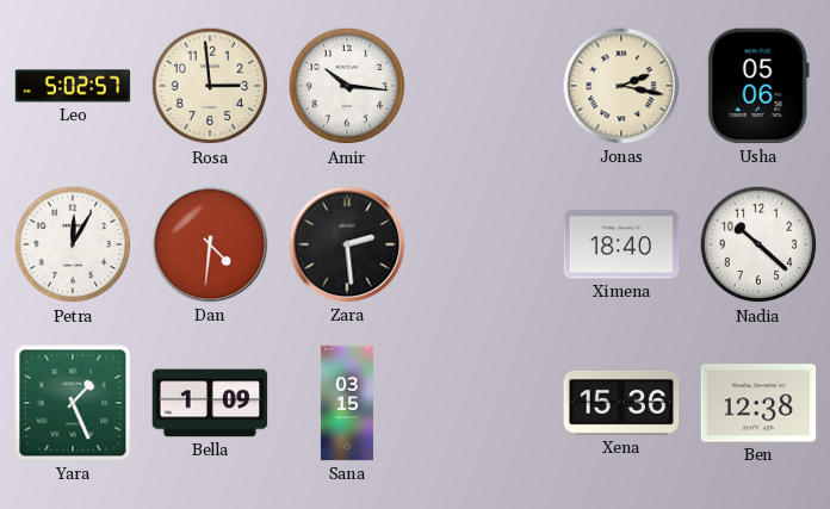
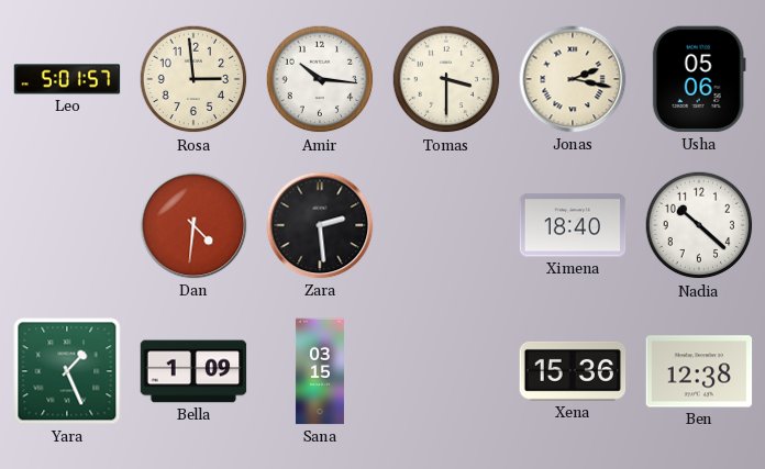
Leo: 5:02 -> 5:01 (67, 79)
Tomas: none -> 3:30 (446, 79)
Petra: 12:05 -> none (73, 244)
